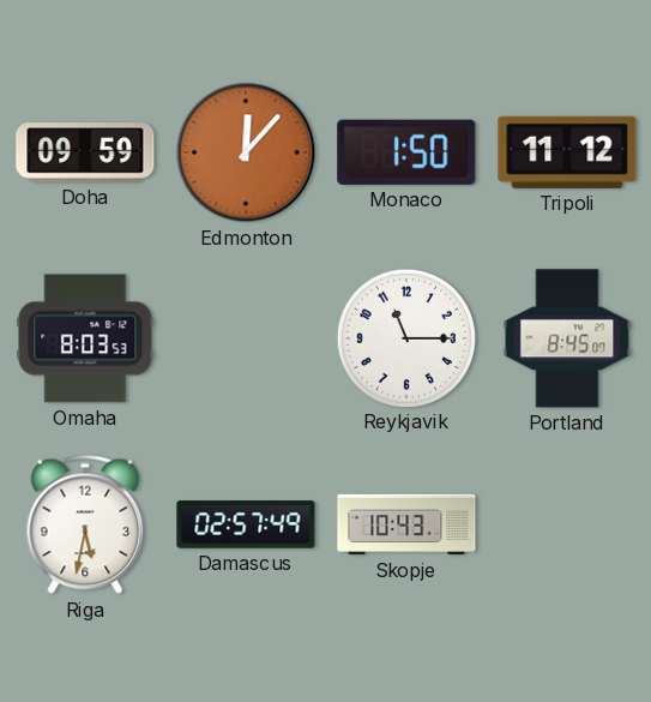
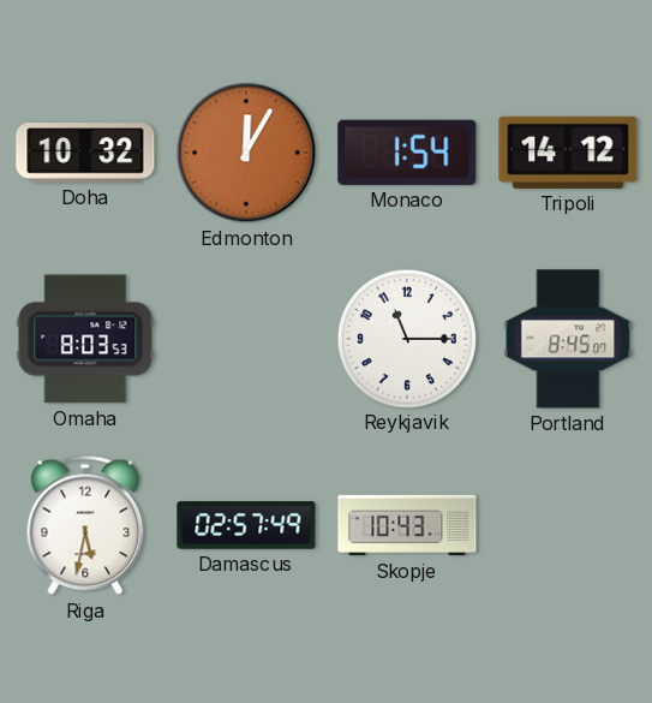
Doha: 09:59 -> 10:32 (85, 153)
Edmonton: 12:07 -> 12:05 (246, 153)
Monaco: 1:50 -> 1:54 (407, 153)
Tripoli: 11:12 -> 14:12 (568, 153)
